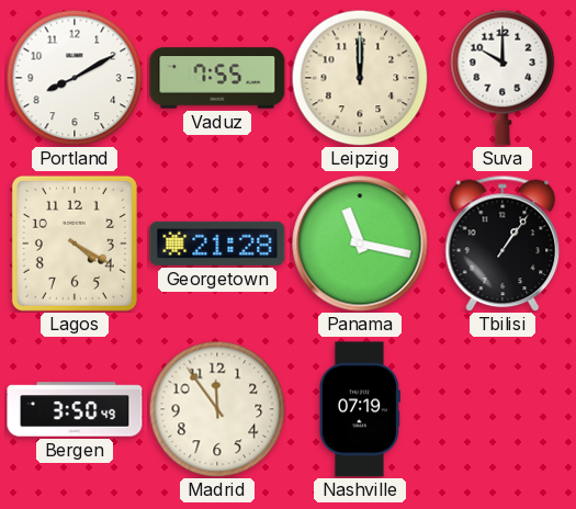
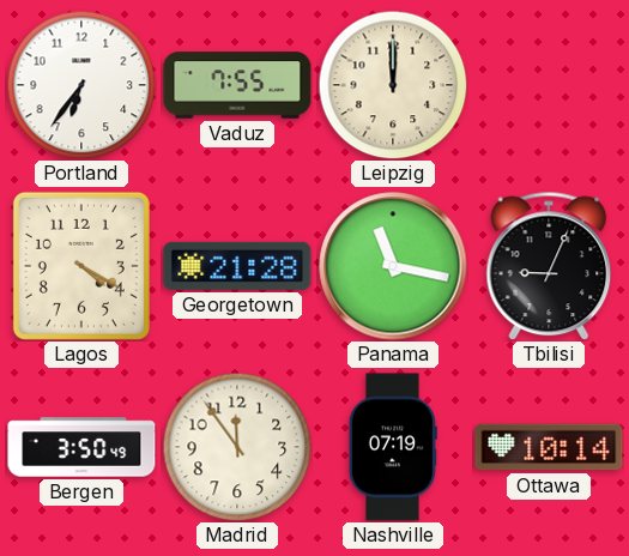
Portland: 8:10 -> 6:36 (81, 85)
Suva: 10:00 -> none (502, 78)
Tbilisi: 1:06 -> 9:04 (549, 266)
Ottawa: none -> 10:14 (549, 447)
